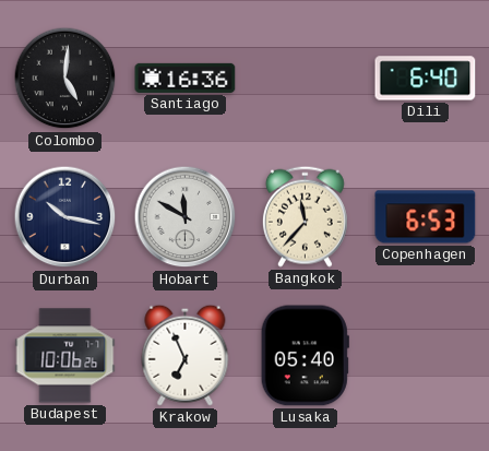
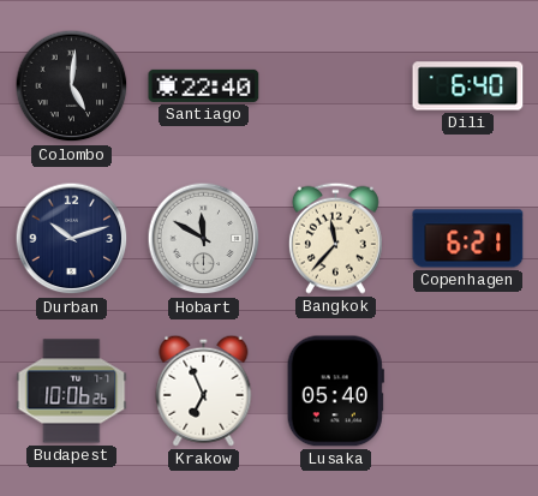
Santiago: 16:36 -> 22:40 (204, 85)
Durban: 10:17 -> 10:12 (72, 239)
Copenhagen: 6:53 -> 6:21 (468, 239)
